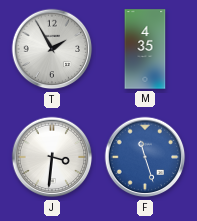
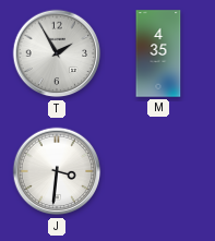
F: 11:27 -> none (145, 157)
